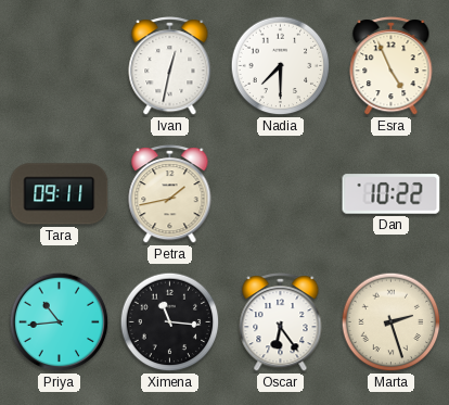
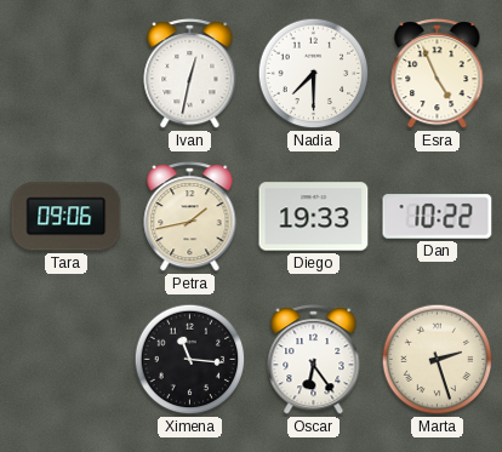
Tara: 09:11 -> 09:06 (67, 217)
Diego: none -> 19:33 (314, 217)
Priya: 10:44 -> none (60, 322)
